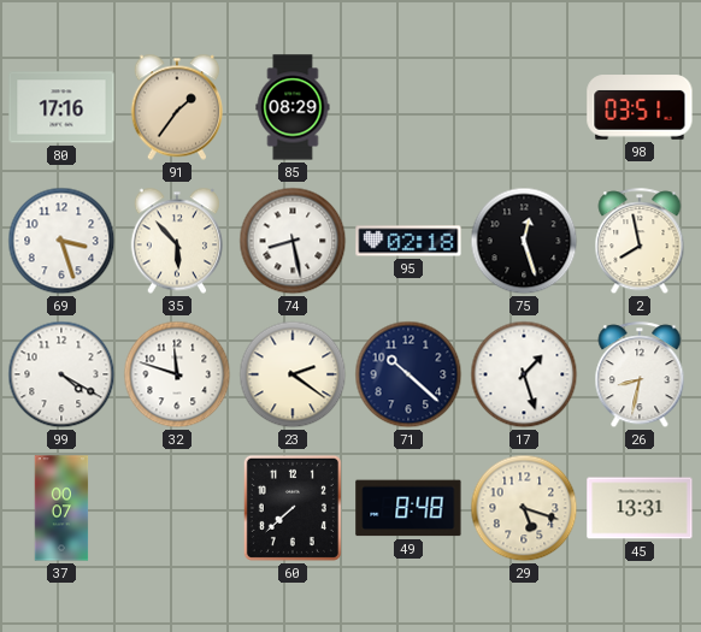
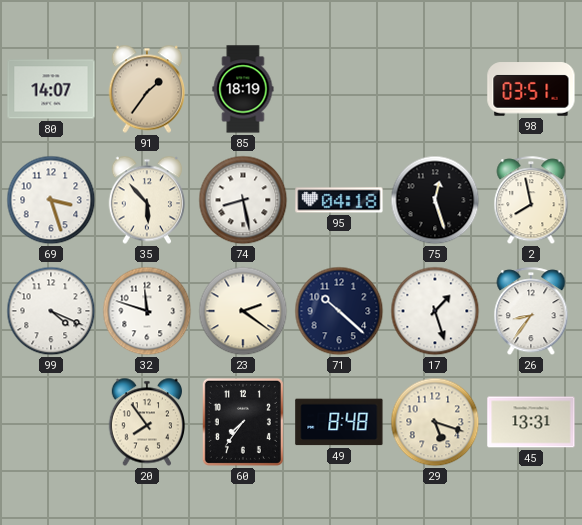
80: 17:16 -> 14:07 (51, 89)
85: 08:29 -> 18:19 (243, 89)
95: 02:18 -> 04:18 (339, 200)
99: 4:20 -> 4:19 (51, 311)
26: 8:32 -> 8:36 (531, 312)
37: 00:07 -> none (61, 508)
20: none -> 7:54 (146, 422)
60: 7:38 -> 7:36 (243, 422)
